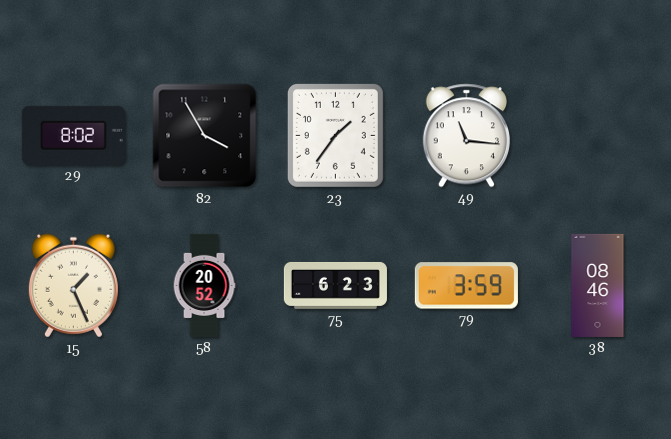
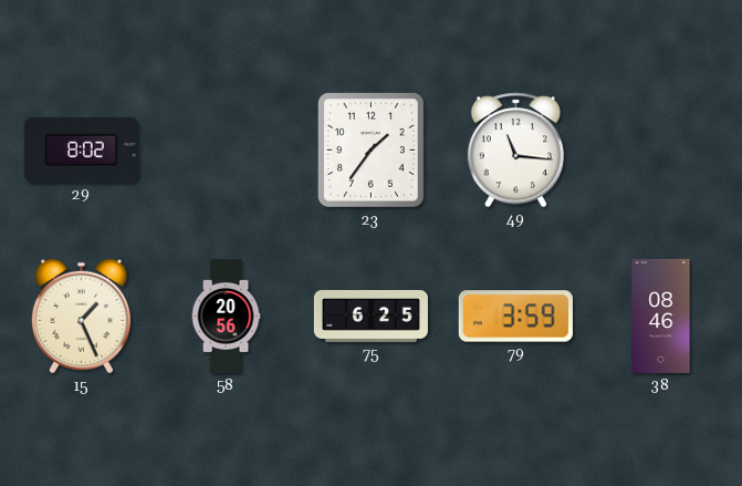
82: 3:55 -> none (205, 136)
58: 20:52 -> 20:56 (226, 316)
75: 6:23 -> 6:25 (370, 316)
